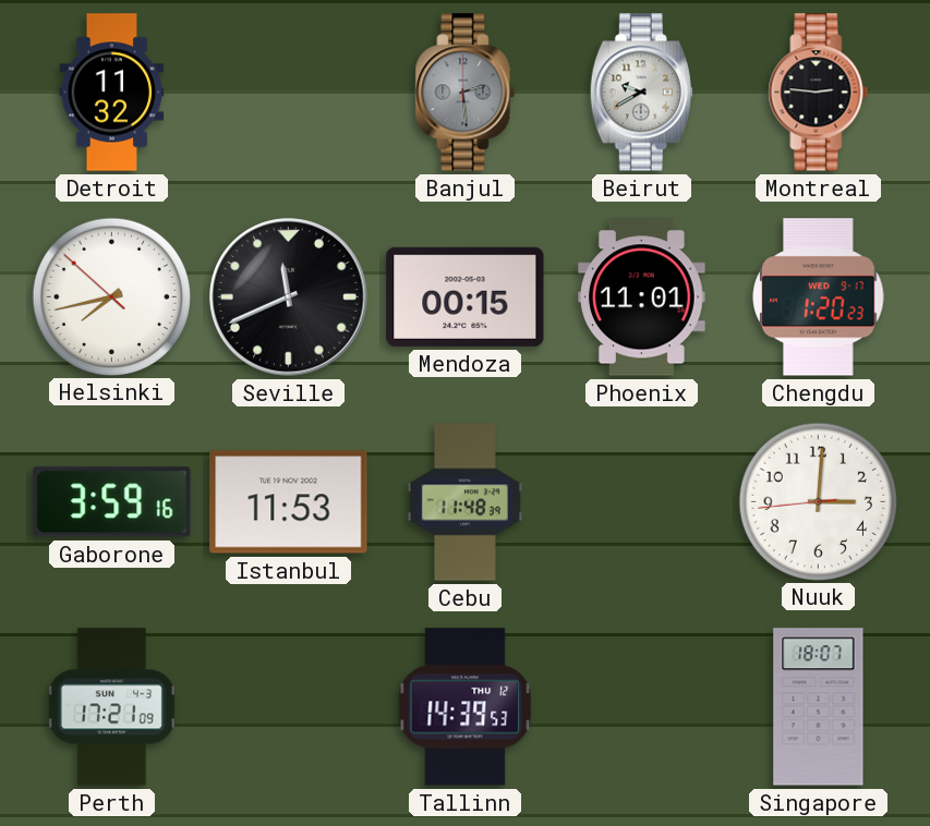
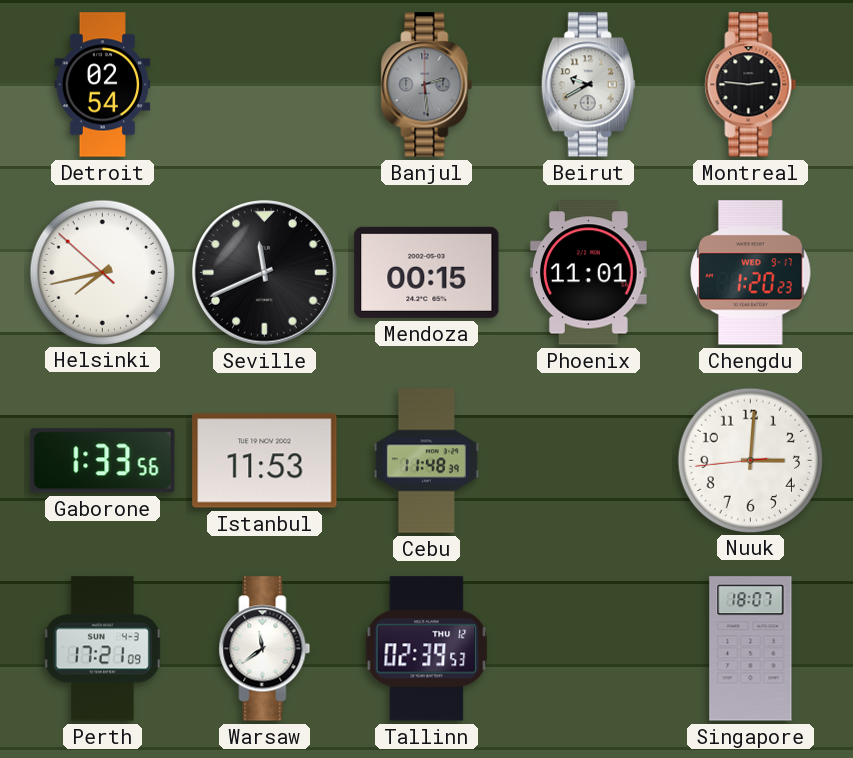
Detroit: 11:32 -> 02:54 (103, 85)
Gaborone: 3:59 -> 1:33 (103, 461)
Warsaw: none -> 11:39 (265, 649)
Tallinn: 14:39 -> 02:39 (427, 649)
